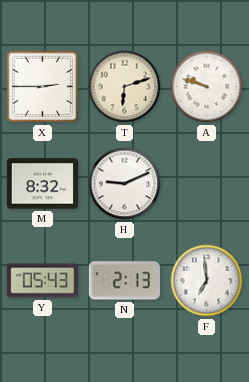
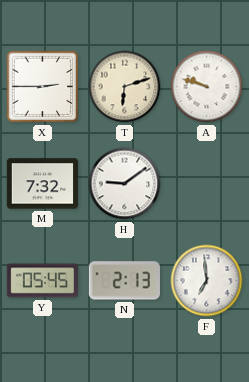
M: 8:32 -> 7:32 (43, 184)
H: 9:11 -> 9:09 (125, 184)
Y: 05:43 -> 05:45 (42, 281)
